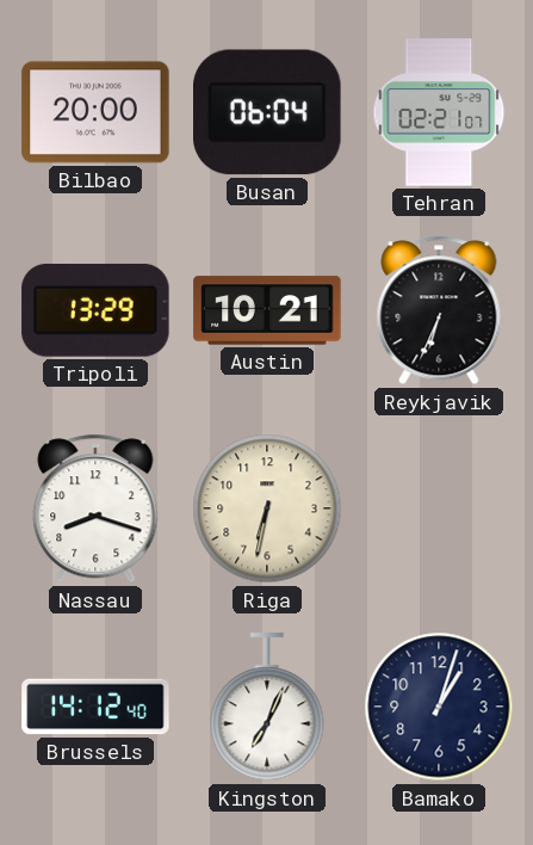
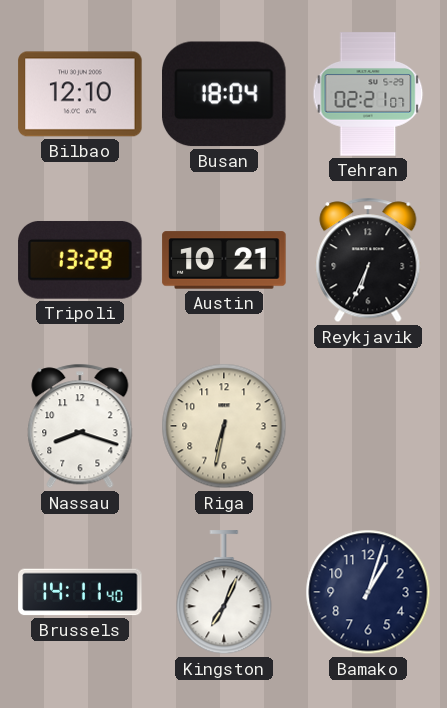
Bilbao: 20:00 -> 12:10 (80, 94)
Busan: 06:04 -> 18:04 (225, 94)
Brussels: 14:12 -> 14:11 (80, 592)
